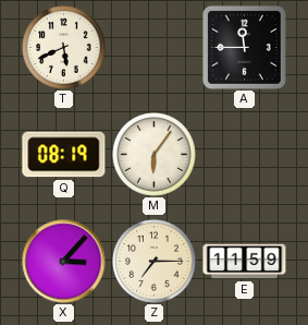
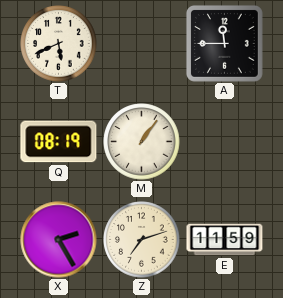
M: 6:06 -> 1:06 (142, 142)
X: 3:07 -> 2:25 (59, 240)
Z: 7:15 -> 7:12 (142, 240)
